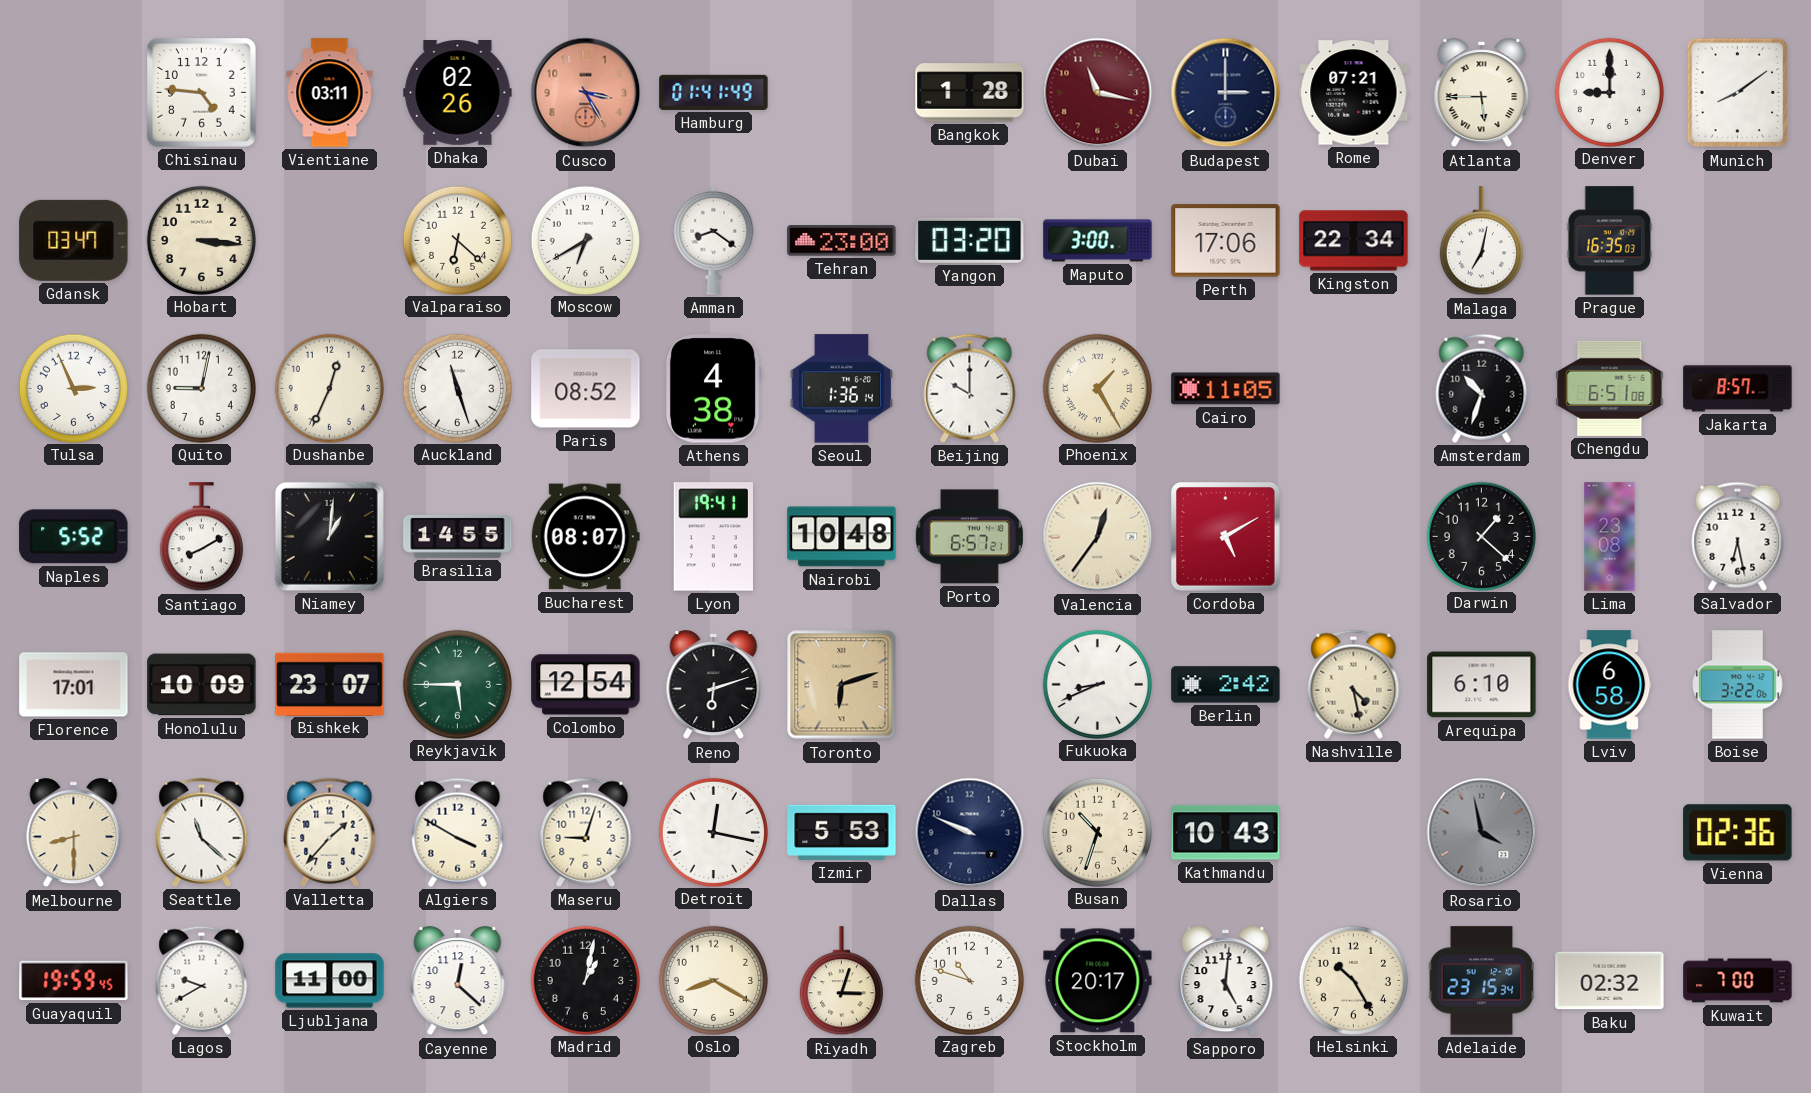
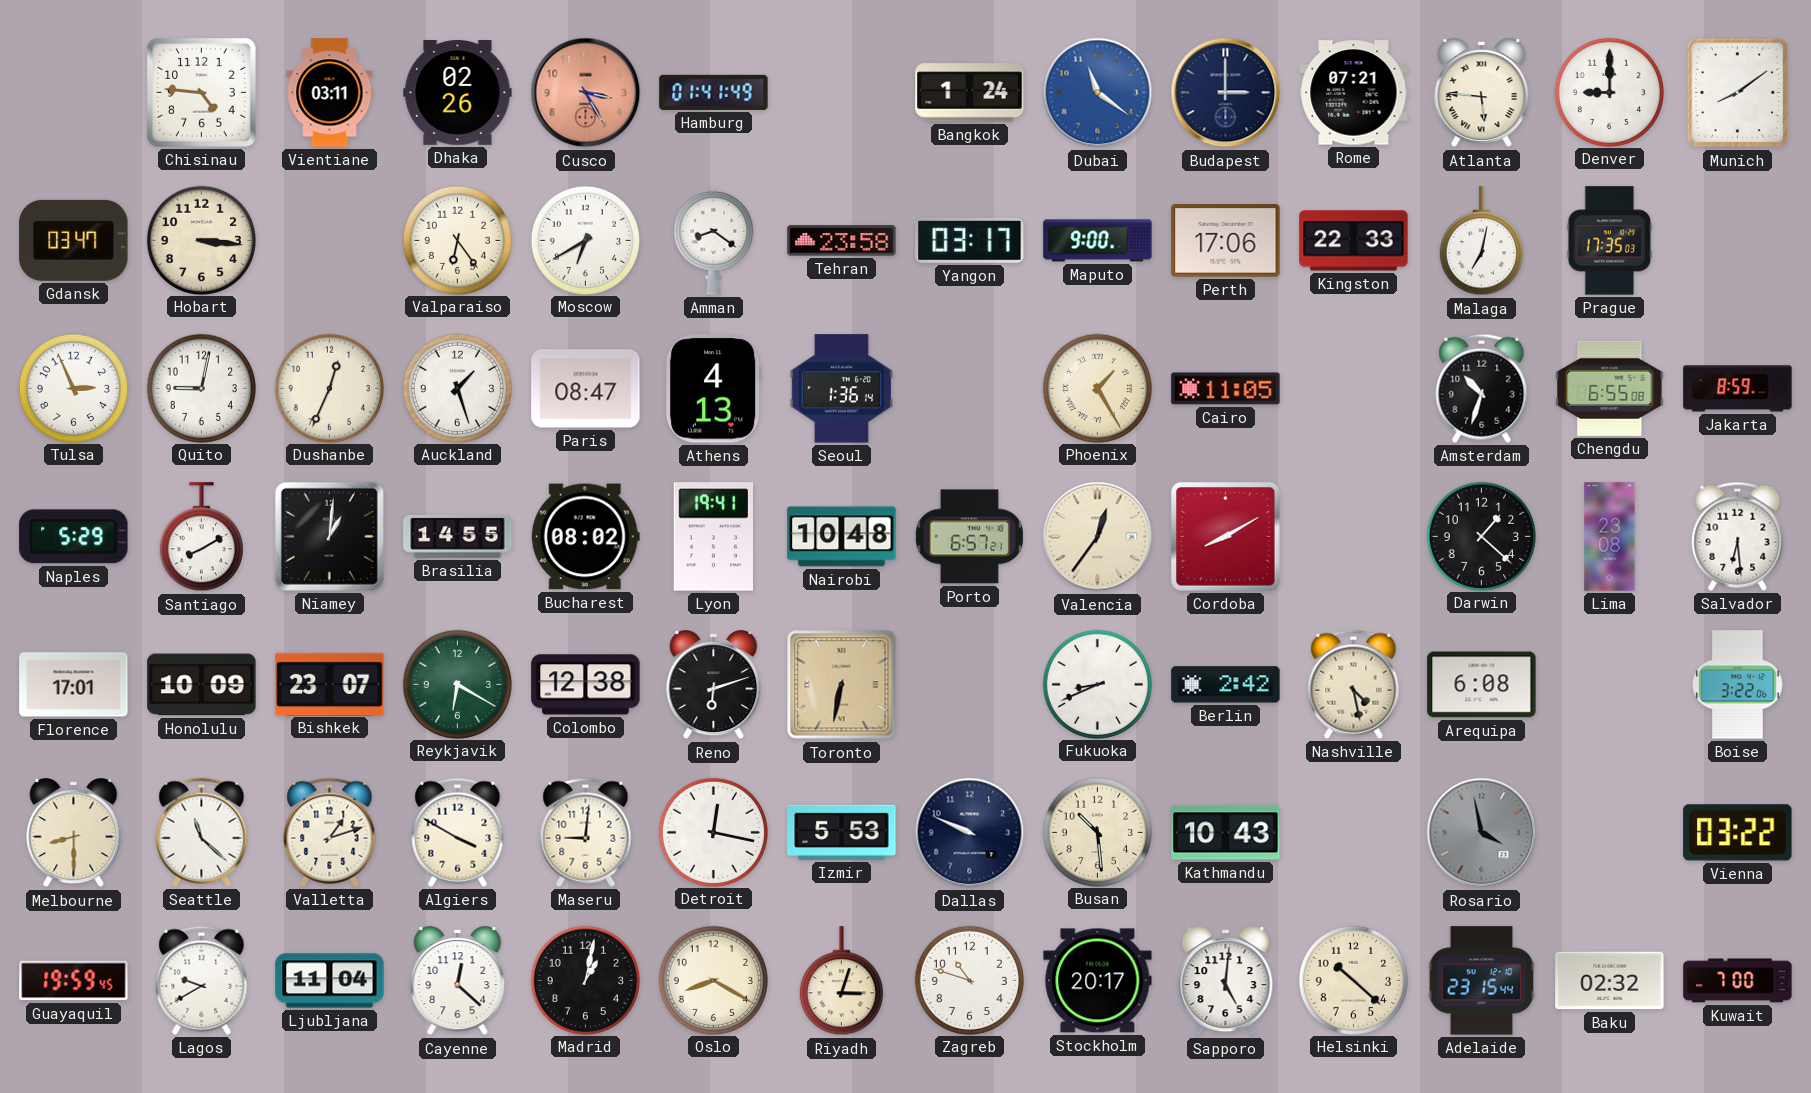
Bangkok: 1:28 -> 1:24 (970, 93)
Dubai: 11:17 -> 11:21 (1098, 93)
Dubai dial: burgundy -> blue (1098, 93)
Atlanta: 5:45 -> 5:46 (1482, 93)
Valparaiso: 6:22 -> 6:24 (457, 240)
Tehran: 23:00 -> 23:58 (842, 241)
Yangon: 03:20 -> 03:17 (970, 240)
Maputo: 3:00 -> 9:00 (1098, 241)
Kingston: 22:34 -> 22:33 (1354, 241)
Prague: 16:35 -> 17:35 (1610, 241)
Auckland: 11:27 -> 1:27 (457, 388)
Paris: 08:52 -> 08:47 (586, 389)
Athens: 4:38 -> 4:13 (713, 389)
Beijing: 10:00 -> none (970, 388)
Chengdu: 6:51 -> 6:55 (1610, 388)
Jakarta: 8:57 -> 8:59 (1738, 389)
Naples: 5:52 -> 5:29 (74, 537)
Bucharest: 08:07 -> 08:02 (585, 537)
Cordoba: 5:10 -> 8:10 (1226, 537)
Salvador: 6:28 -> 6:29 (1738, 536)
Reykjavik: 5:45 -> 6:20 (457, 684)
Colombo: 12:54 -> 12:38 (586, 685)
Toronto: 6:12 -> 6:32 (842, 685)
Arequipa: 6:10 -> 6:08 (1482, 685)
Lviv: 6:58 -> none (1610, 685)
Valletta: 1:37 -> 1:12 (330, 832)
Maseru: 9:03 -> 9:01 (586, 832)
Busan: 10:33 -> 10:29 (1097, 832)
Vienna: 02:36 -> 03:22 (1738, 833)
Ljubljana: 11:00 -> 11:04 (330, 981)
Helsinki: 10:25 -> 10:22 (1353, 980)
Adelaide: 23:15:34 -> 23:15:44 (1482, 981)
